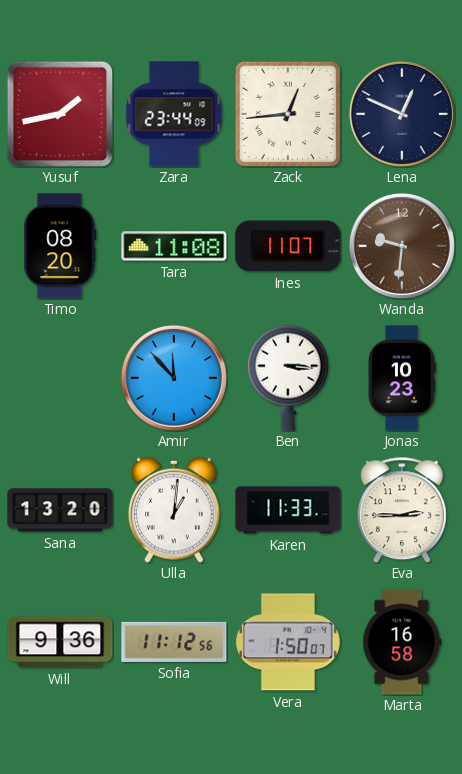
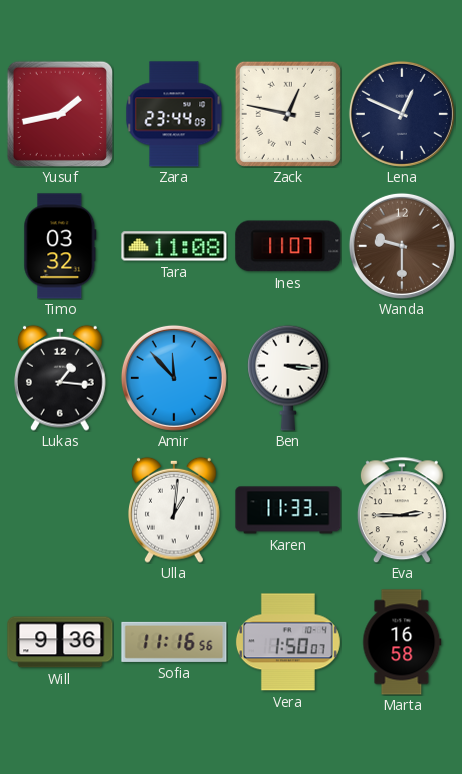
Zack: 12:44 -> 12:47 (288, 114)
Timo: 08:20 -> 03:32 (60, 246)
Wanda: 9:31 -> 9:30 (402, 246)
Lukas: none -> 1:16 (61, 378)
Jonas: 10:23 -> none (402, 378)
Sana: 13:20 -> none (60, 510)
Sofia: 11:12 -> 11:16 (174, 642)
